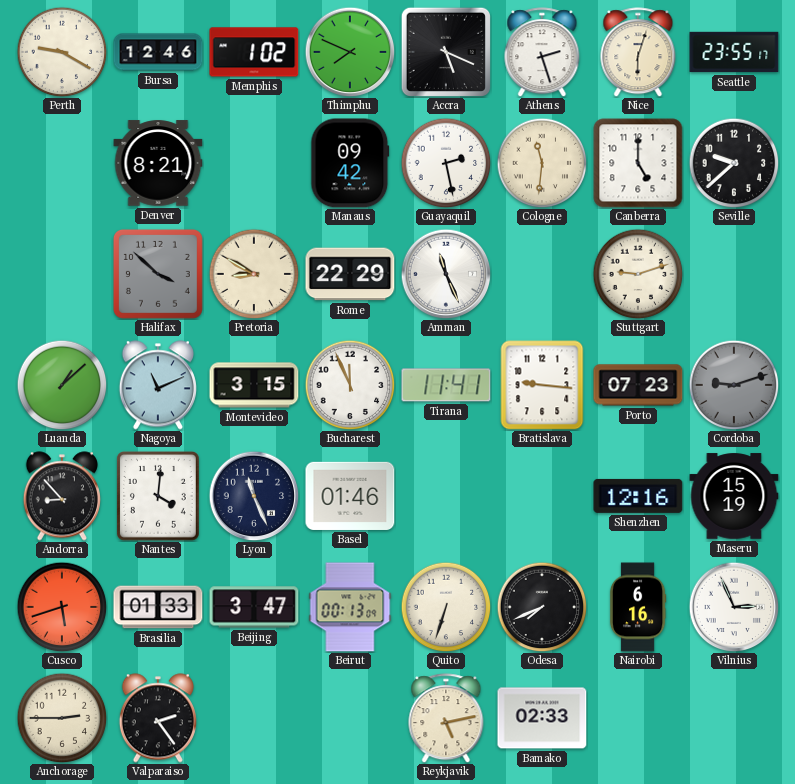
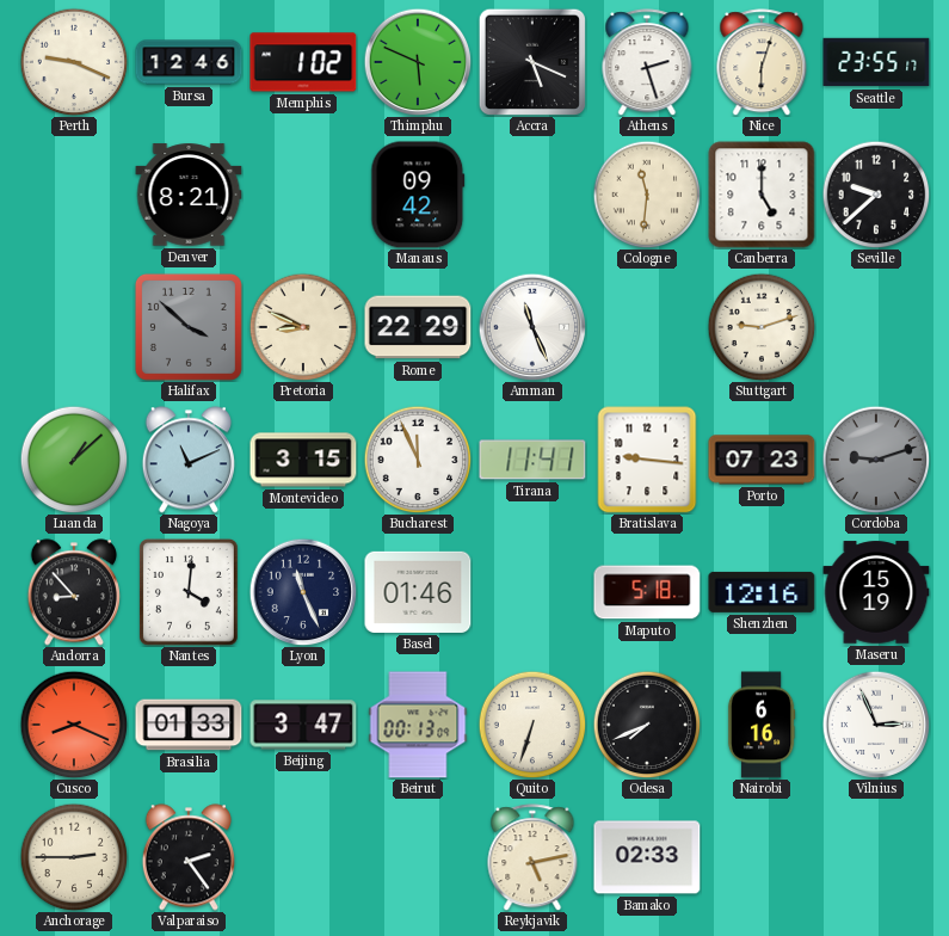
Perth: 9:20 -> 9:19 (74, 62)
Thimphu: 7:49 -> 5:49 (418, 62)
Guayaquil: 2:28 -> none (446, 163)
Pretoria: 8:50 -> 8:49 (303, 327)
Maputo: none -> 5:18 (647, 592)
Cusco: 5:42 -> 8:19 (74, 725)
